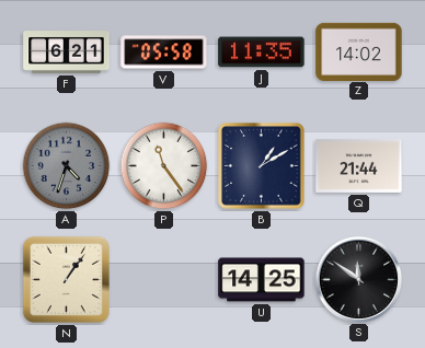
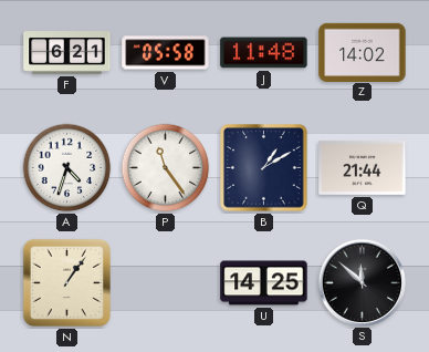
J: 11:35 -> 11:48 (264, 53)
A dial: grey -> white (67, 168)
S: 11:51 -> 11:52 (362, 282)
